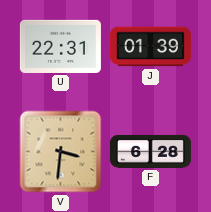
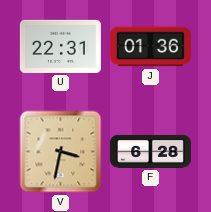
J: 01:39 -> 01:36 (150, 47)
V: 3:31 -> 3:32 (61, 152)
